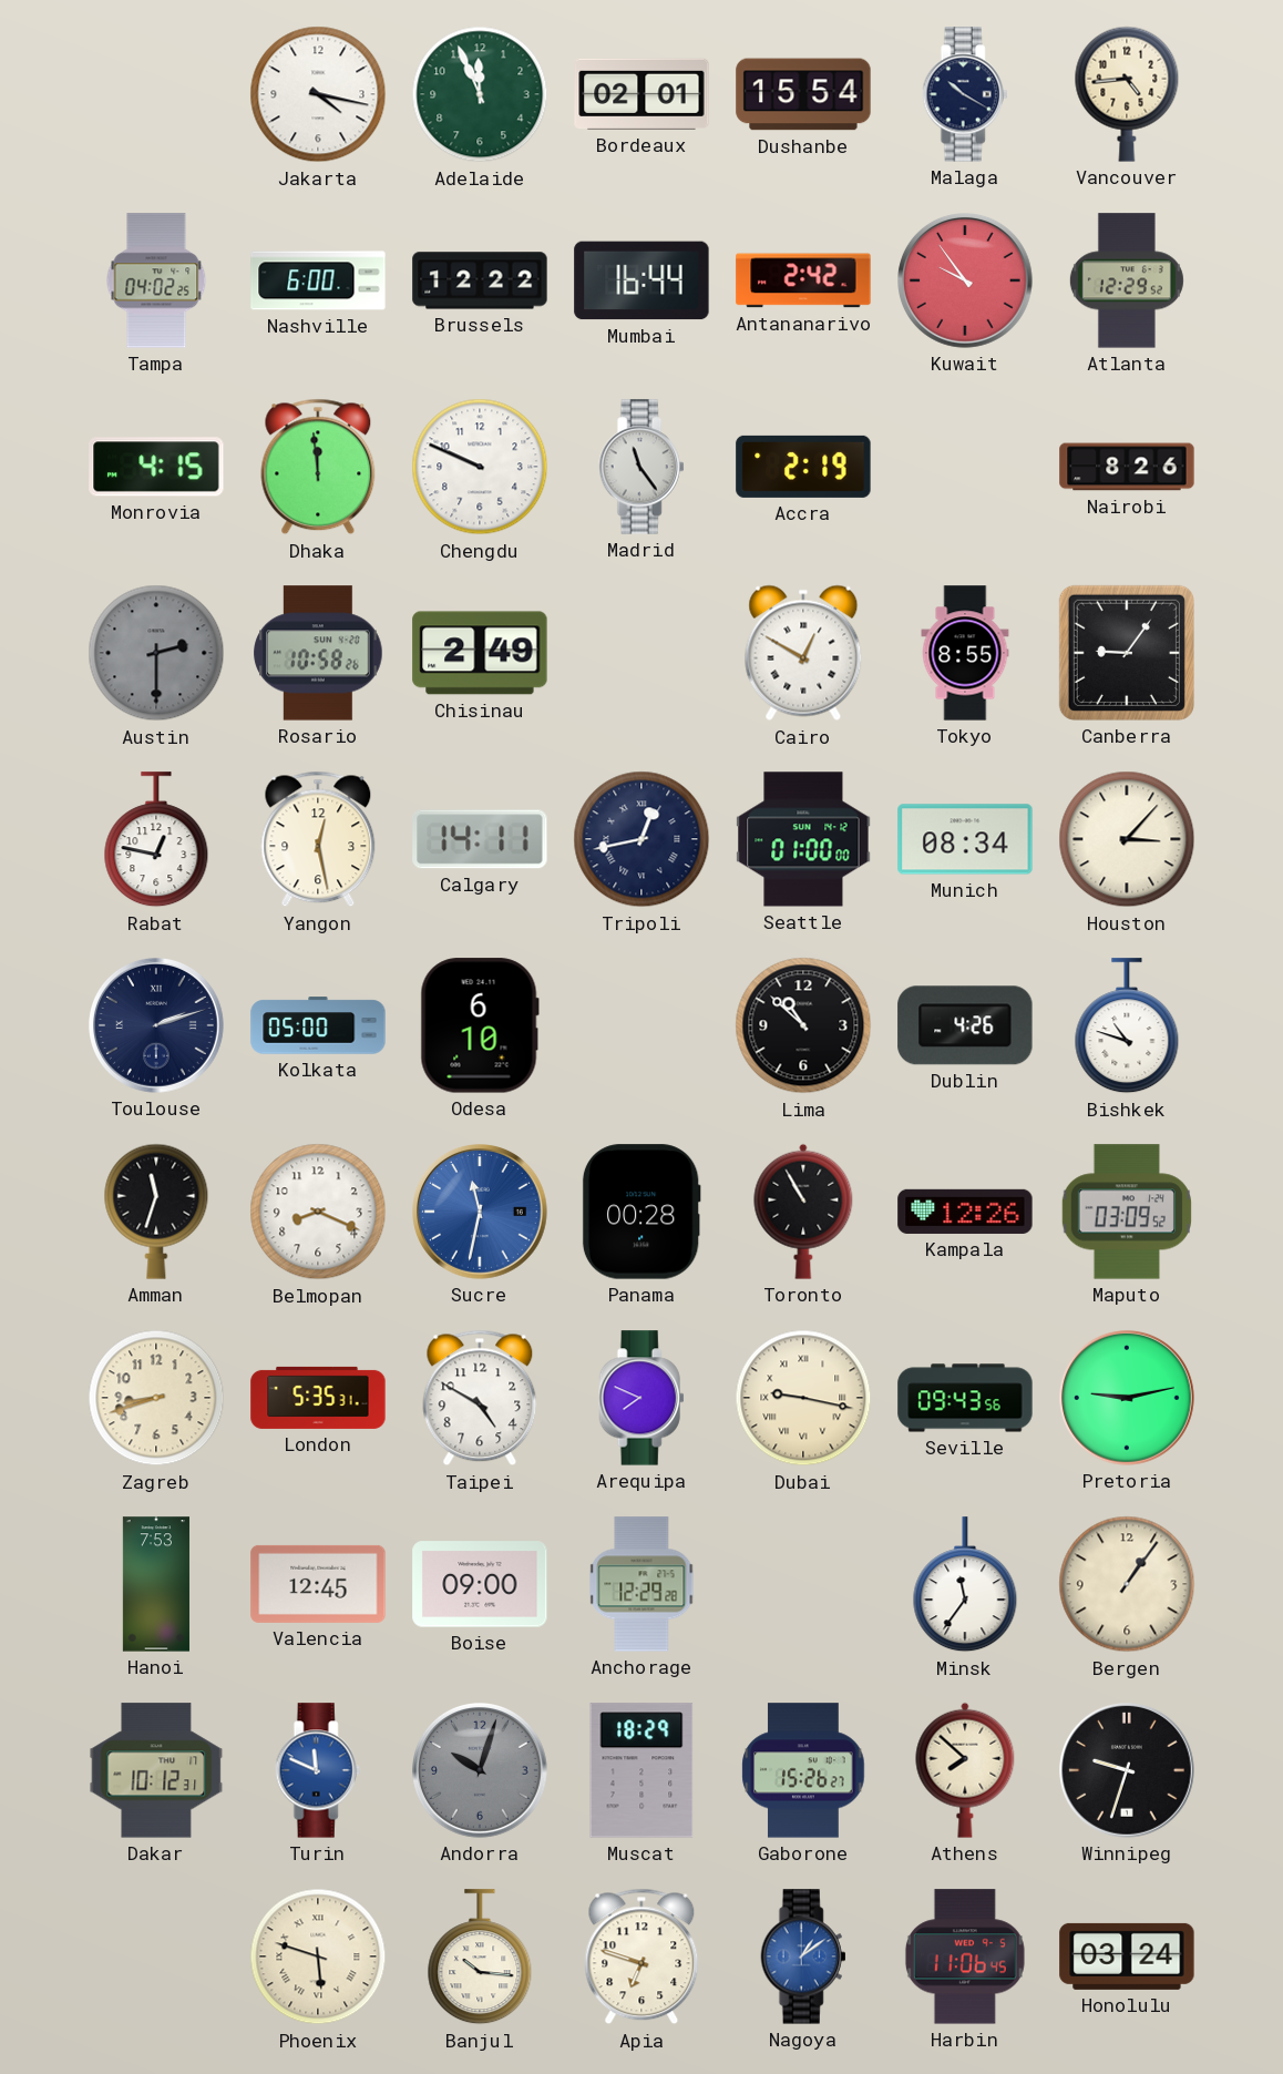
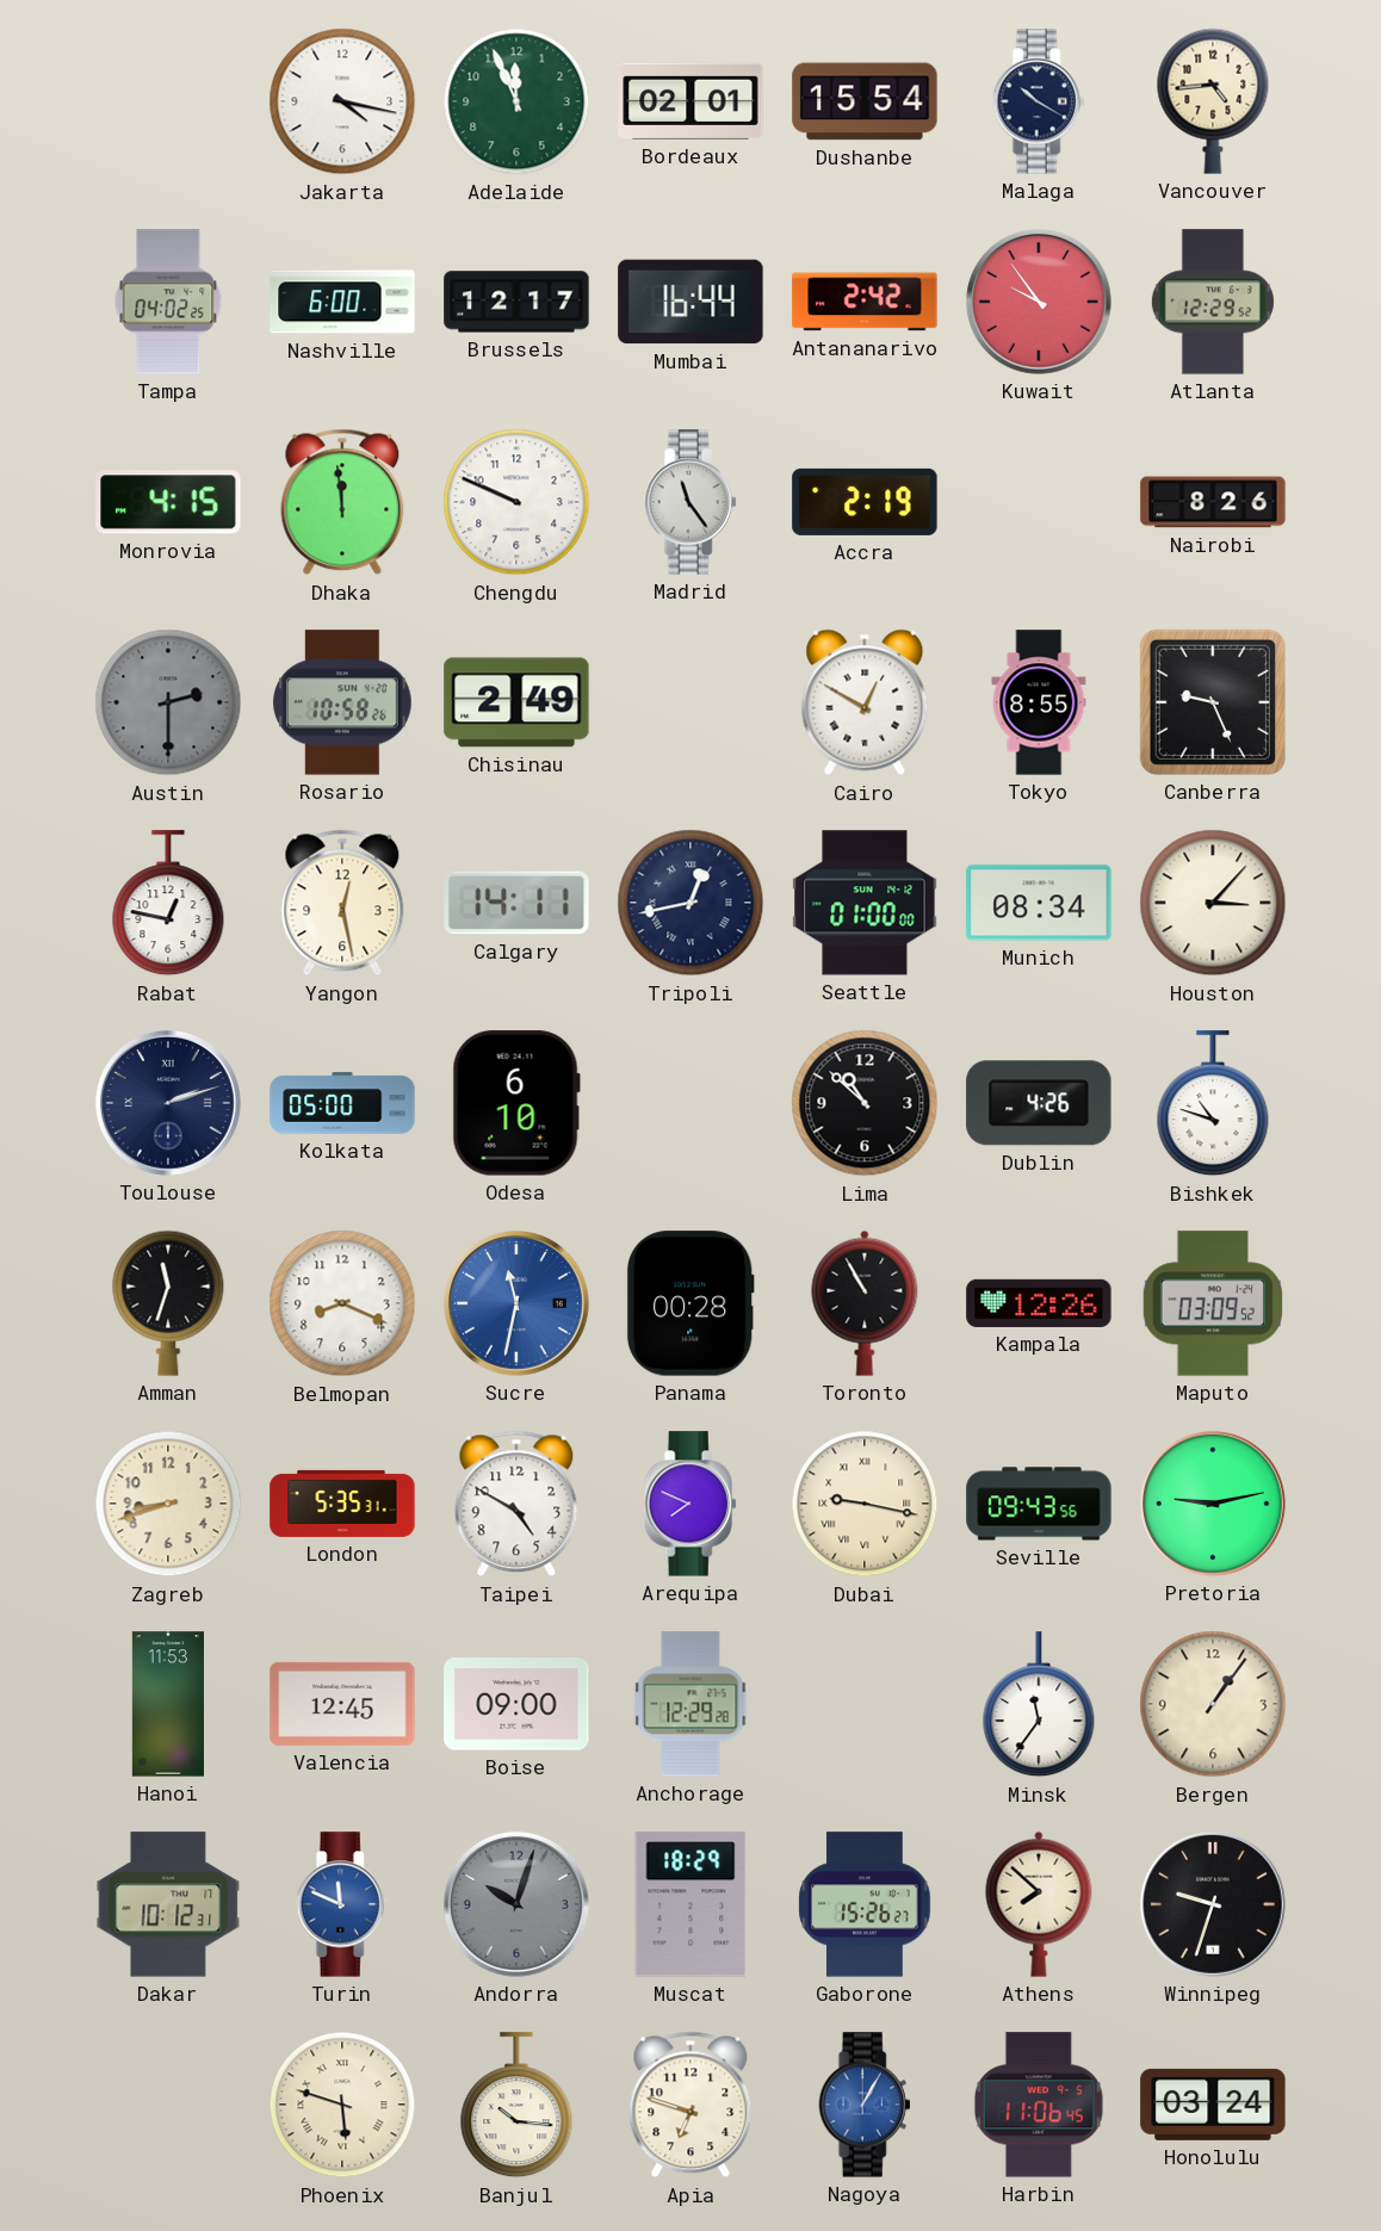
Brussels: 12:22 -> 12:17 (516, 302)
Canberra: 9:06 -> 9:26 (1213, 702)
Hanoi: 7:53 -> 11:53 (168, 1704)
Nagoya: 1:09 -> 1:05 (865, 2105)
